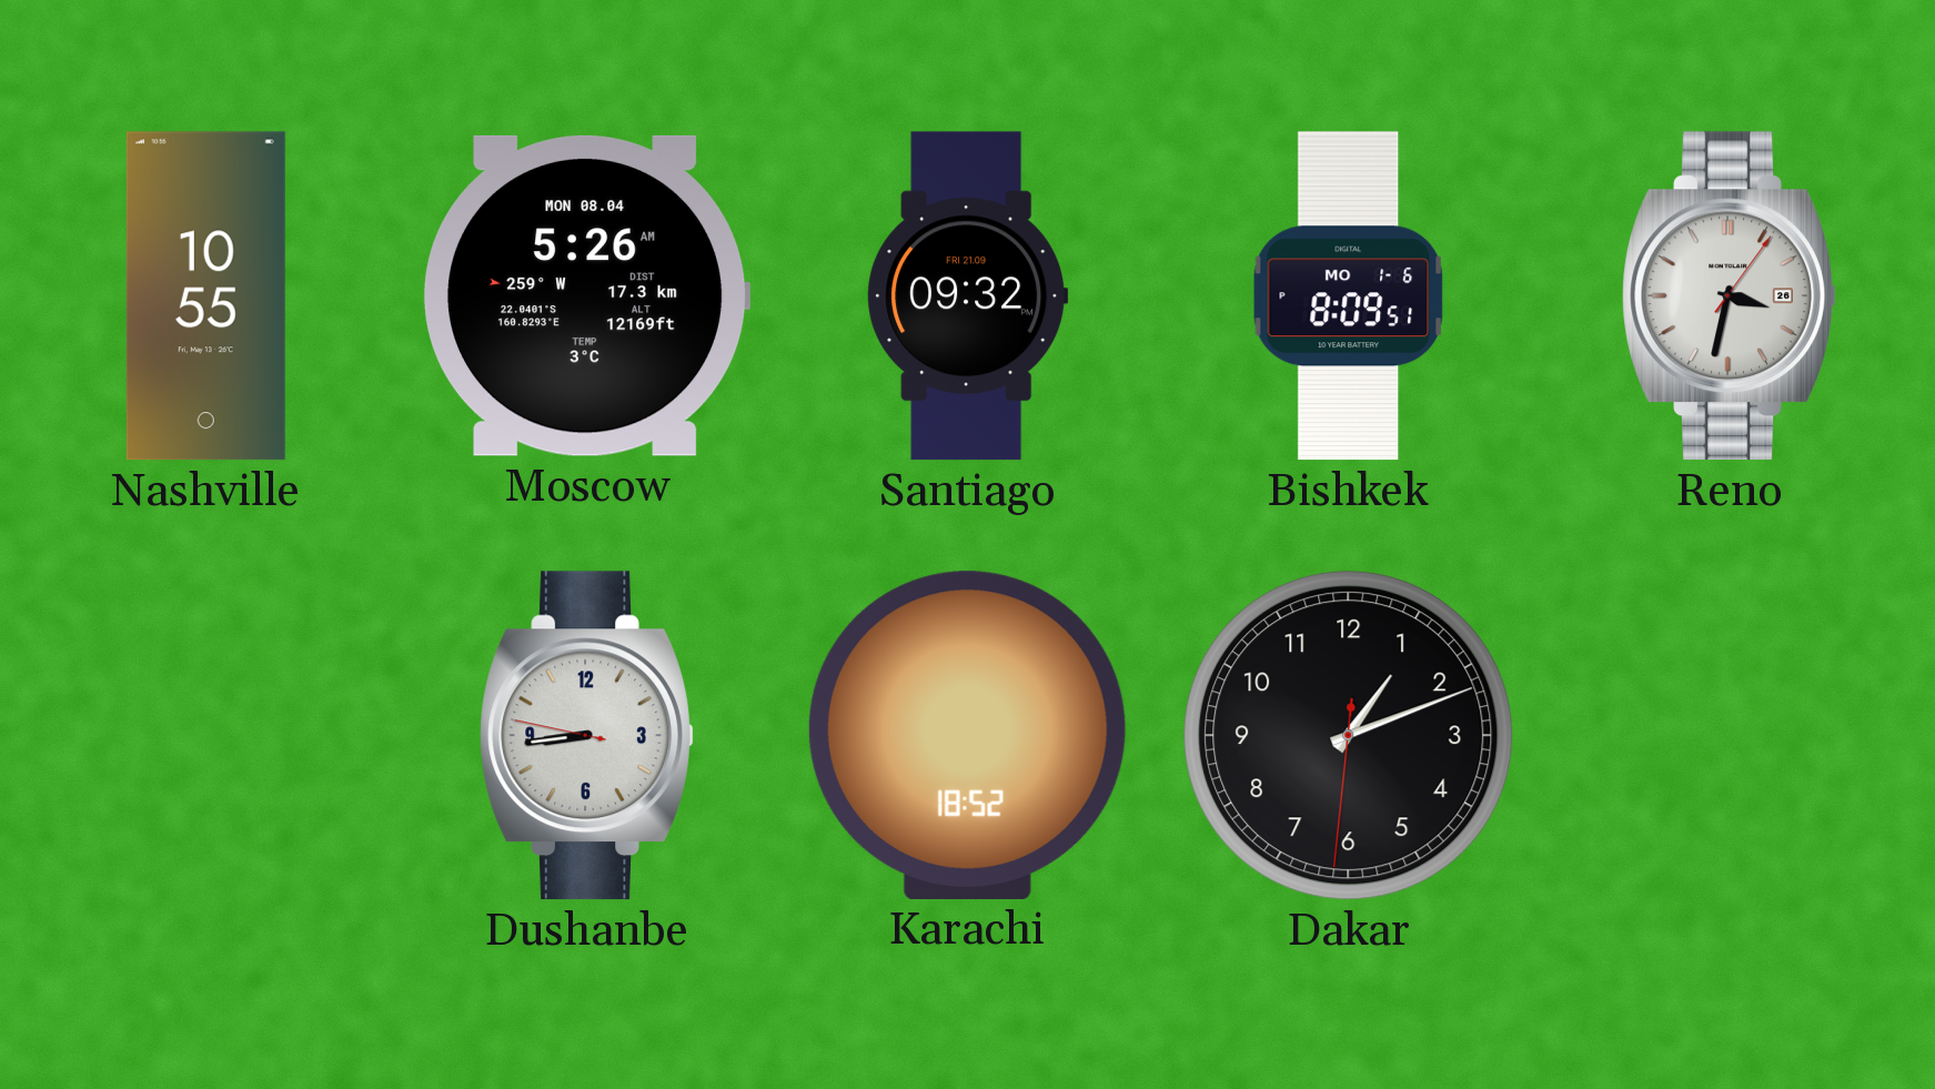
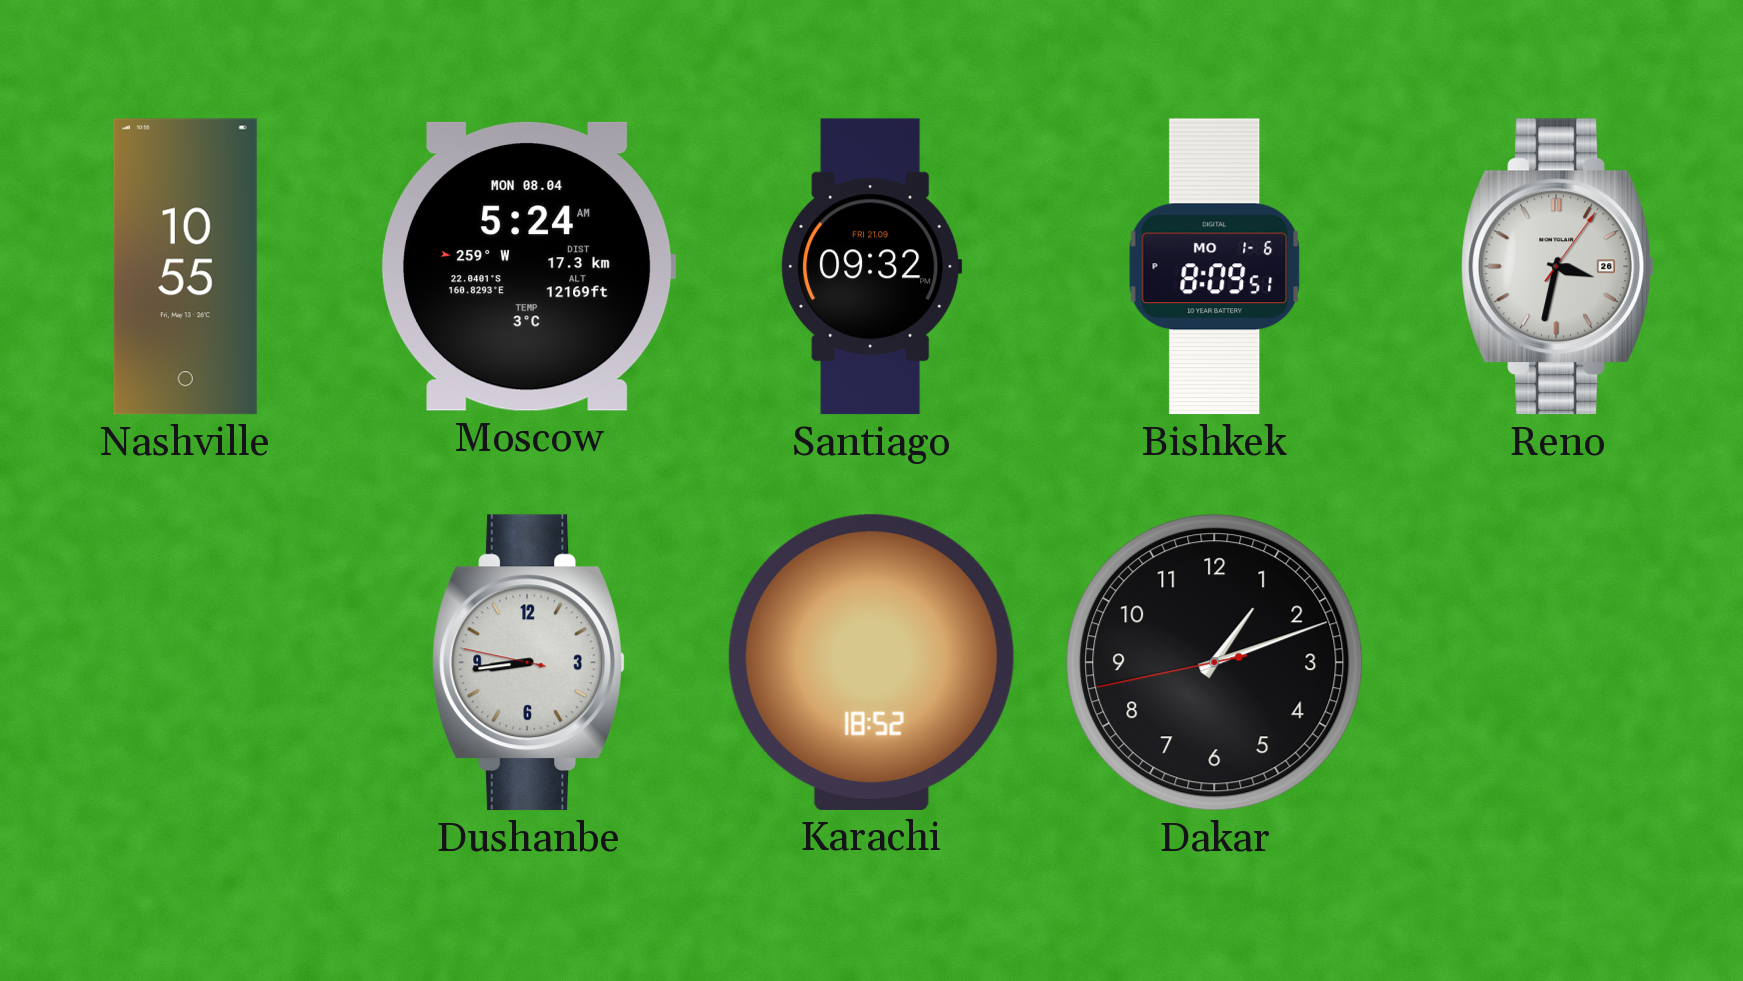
Moscow: 5:26 -> 5:24 (529, 266)
Dakar: 1:11:31 -> 1:11:43 (1215, 663)
